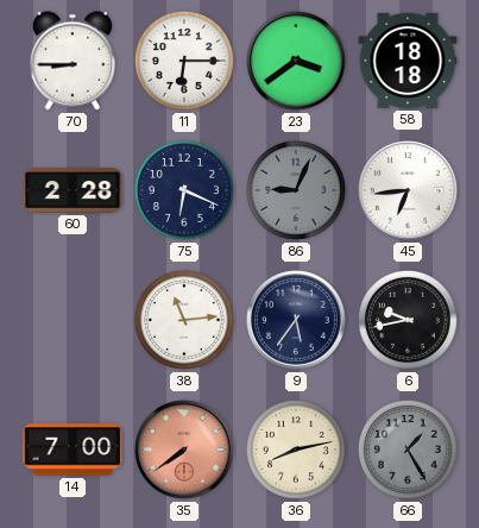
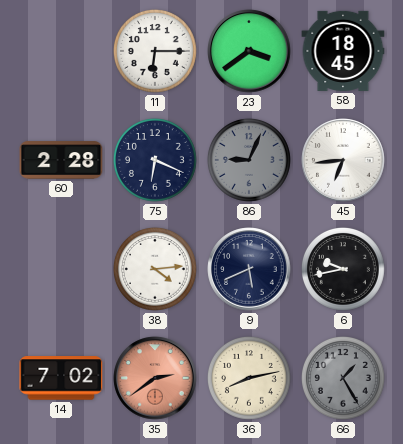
70: 8:45 -> none (71, 61)
58: 18:18 -> 18:45 (343, 51)
38: 11:14 -> 4:14 (155, 269)
9: 5:36 -> 5:41 (249, 269)
14: 7:00 -> 7:02 (61, 378)
35: 7:39 -> 2:39 (155, 378)
